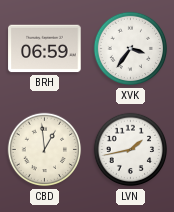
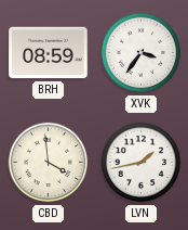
BRH: 06:59 -> 08:59 (49, 53)
CBD: 12:59 -> 3:59 (49, 163)
